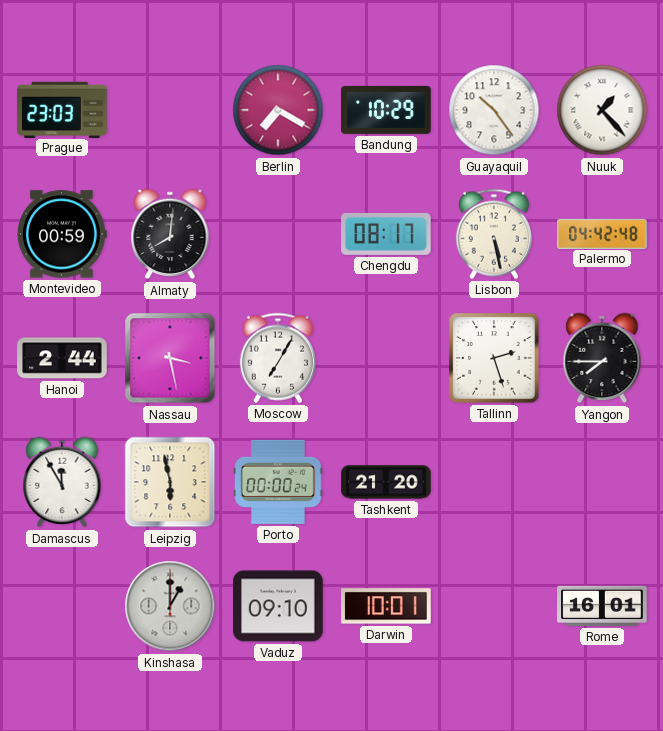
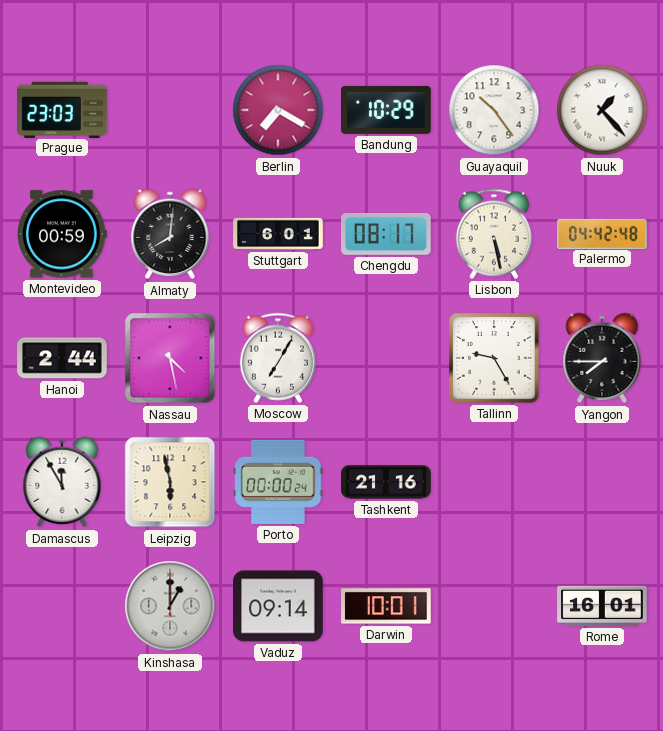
Stuttgart: none -> 6:01 (278, 234)
Nassau: 3:28 -> 4:28 (170, 358)
Tallinn: 2:27 -> 9:25 (494, 358)
Tashkent: 21:20 -> 21:16 (386, 482)
Vaduz: 09:10 -> 09:14 (278, 606)
